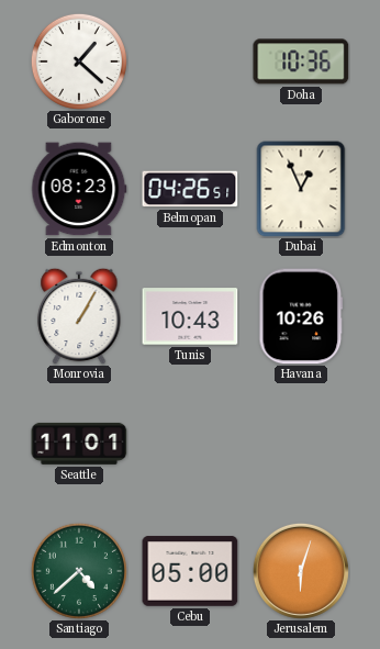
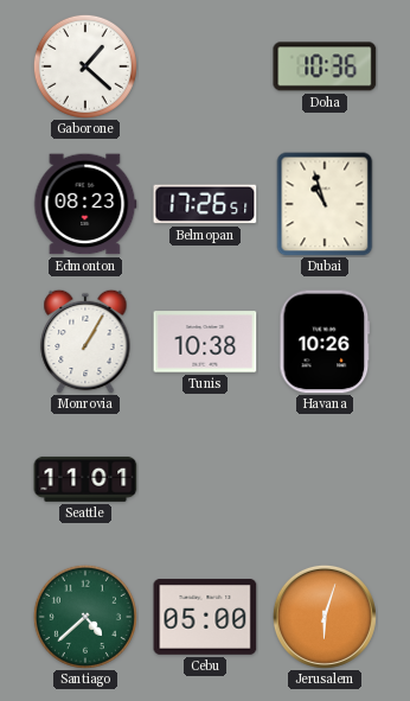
Belmopan: 04:26 -> 17:26 (205, 204)
Dubai: 12:56 -> 10:57 (325, 204)
Tunis: 10:43 -> 10:38 (205, 342)
